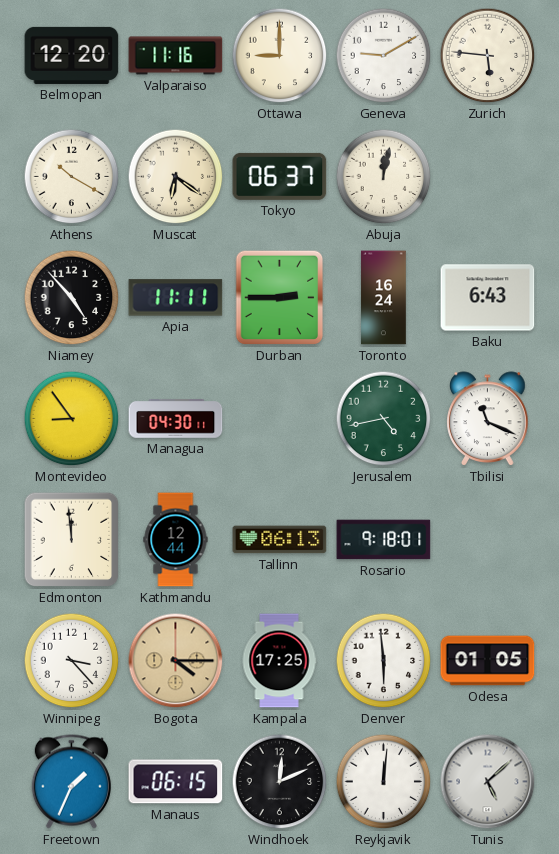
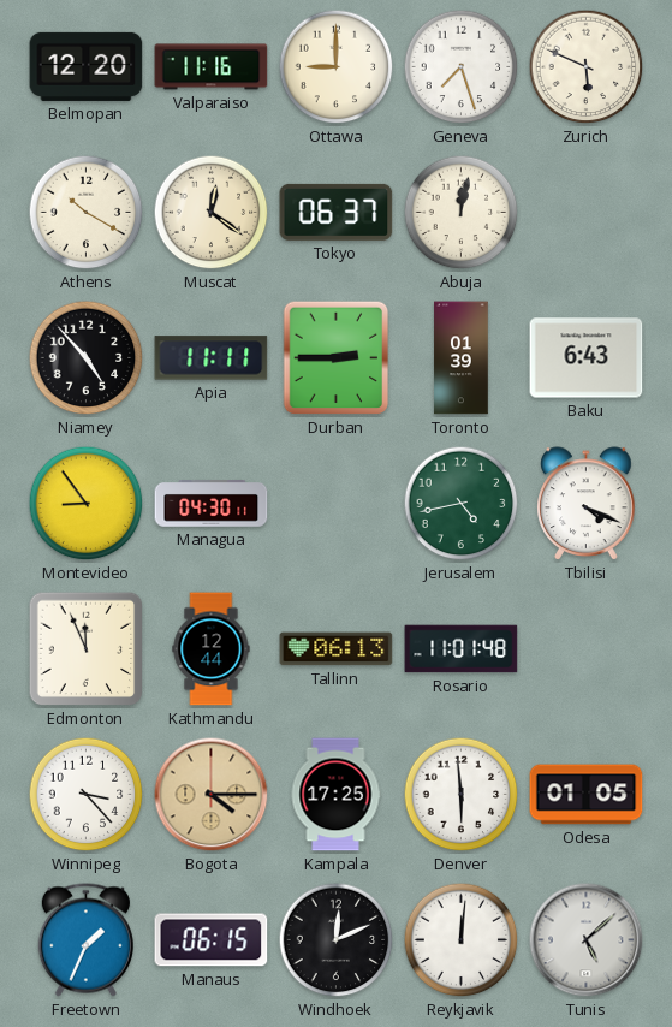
Geneva: 9:10 -> 7:27 (462, 67)
Zurich: 5:46 -> 5:49 (587, 67)
Muscat: 6:21 -> 12:21 (212, 213)
Toronto: 16:24 -> 01:39 (462, 358)
Tbilisi: 11:19 -> 4:19 (587, 504)
Edmonton: 11:59 -> 11:56 (87, 649)
Rosario: 9:18 -> 11:01 (462, 649)
